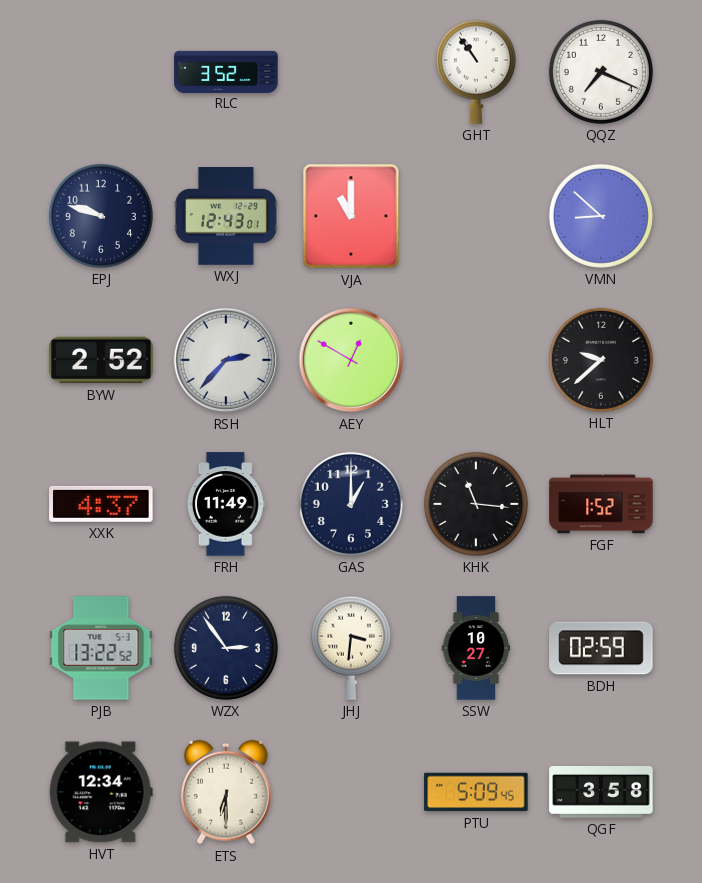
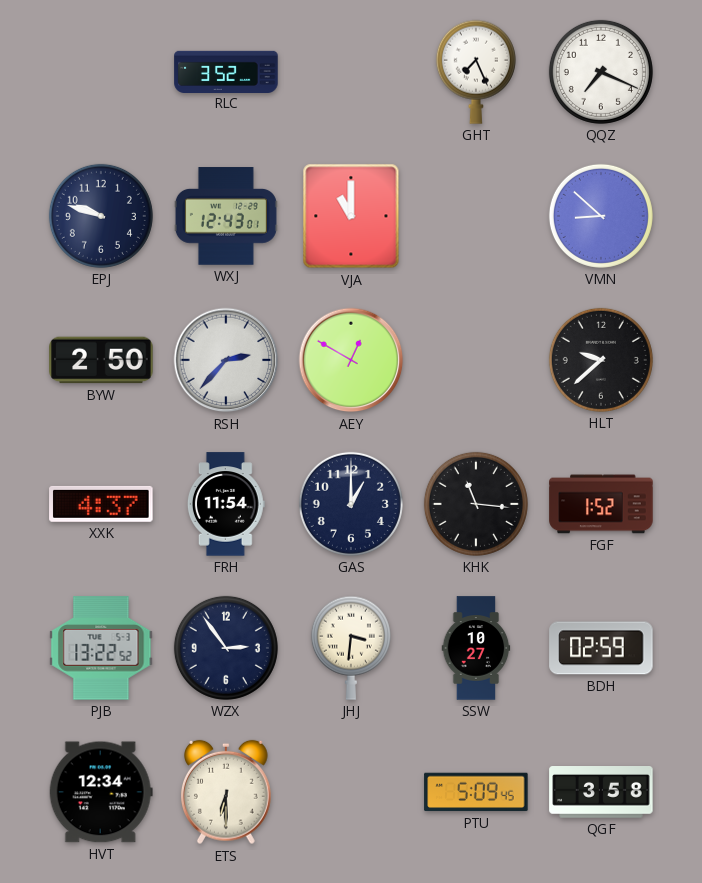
GHT: 10:54 -> 7:26 (476, 72)
BYW: 2:52 -> 2:50 (101, 360)
FRH: 11:49 -> 11:54 (226, 504)
